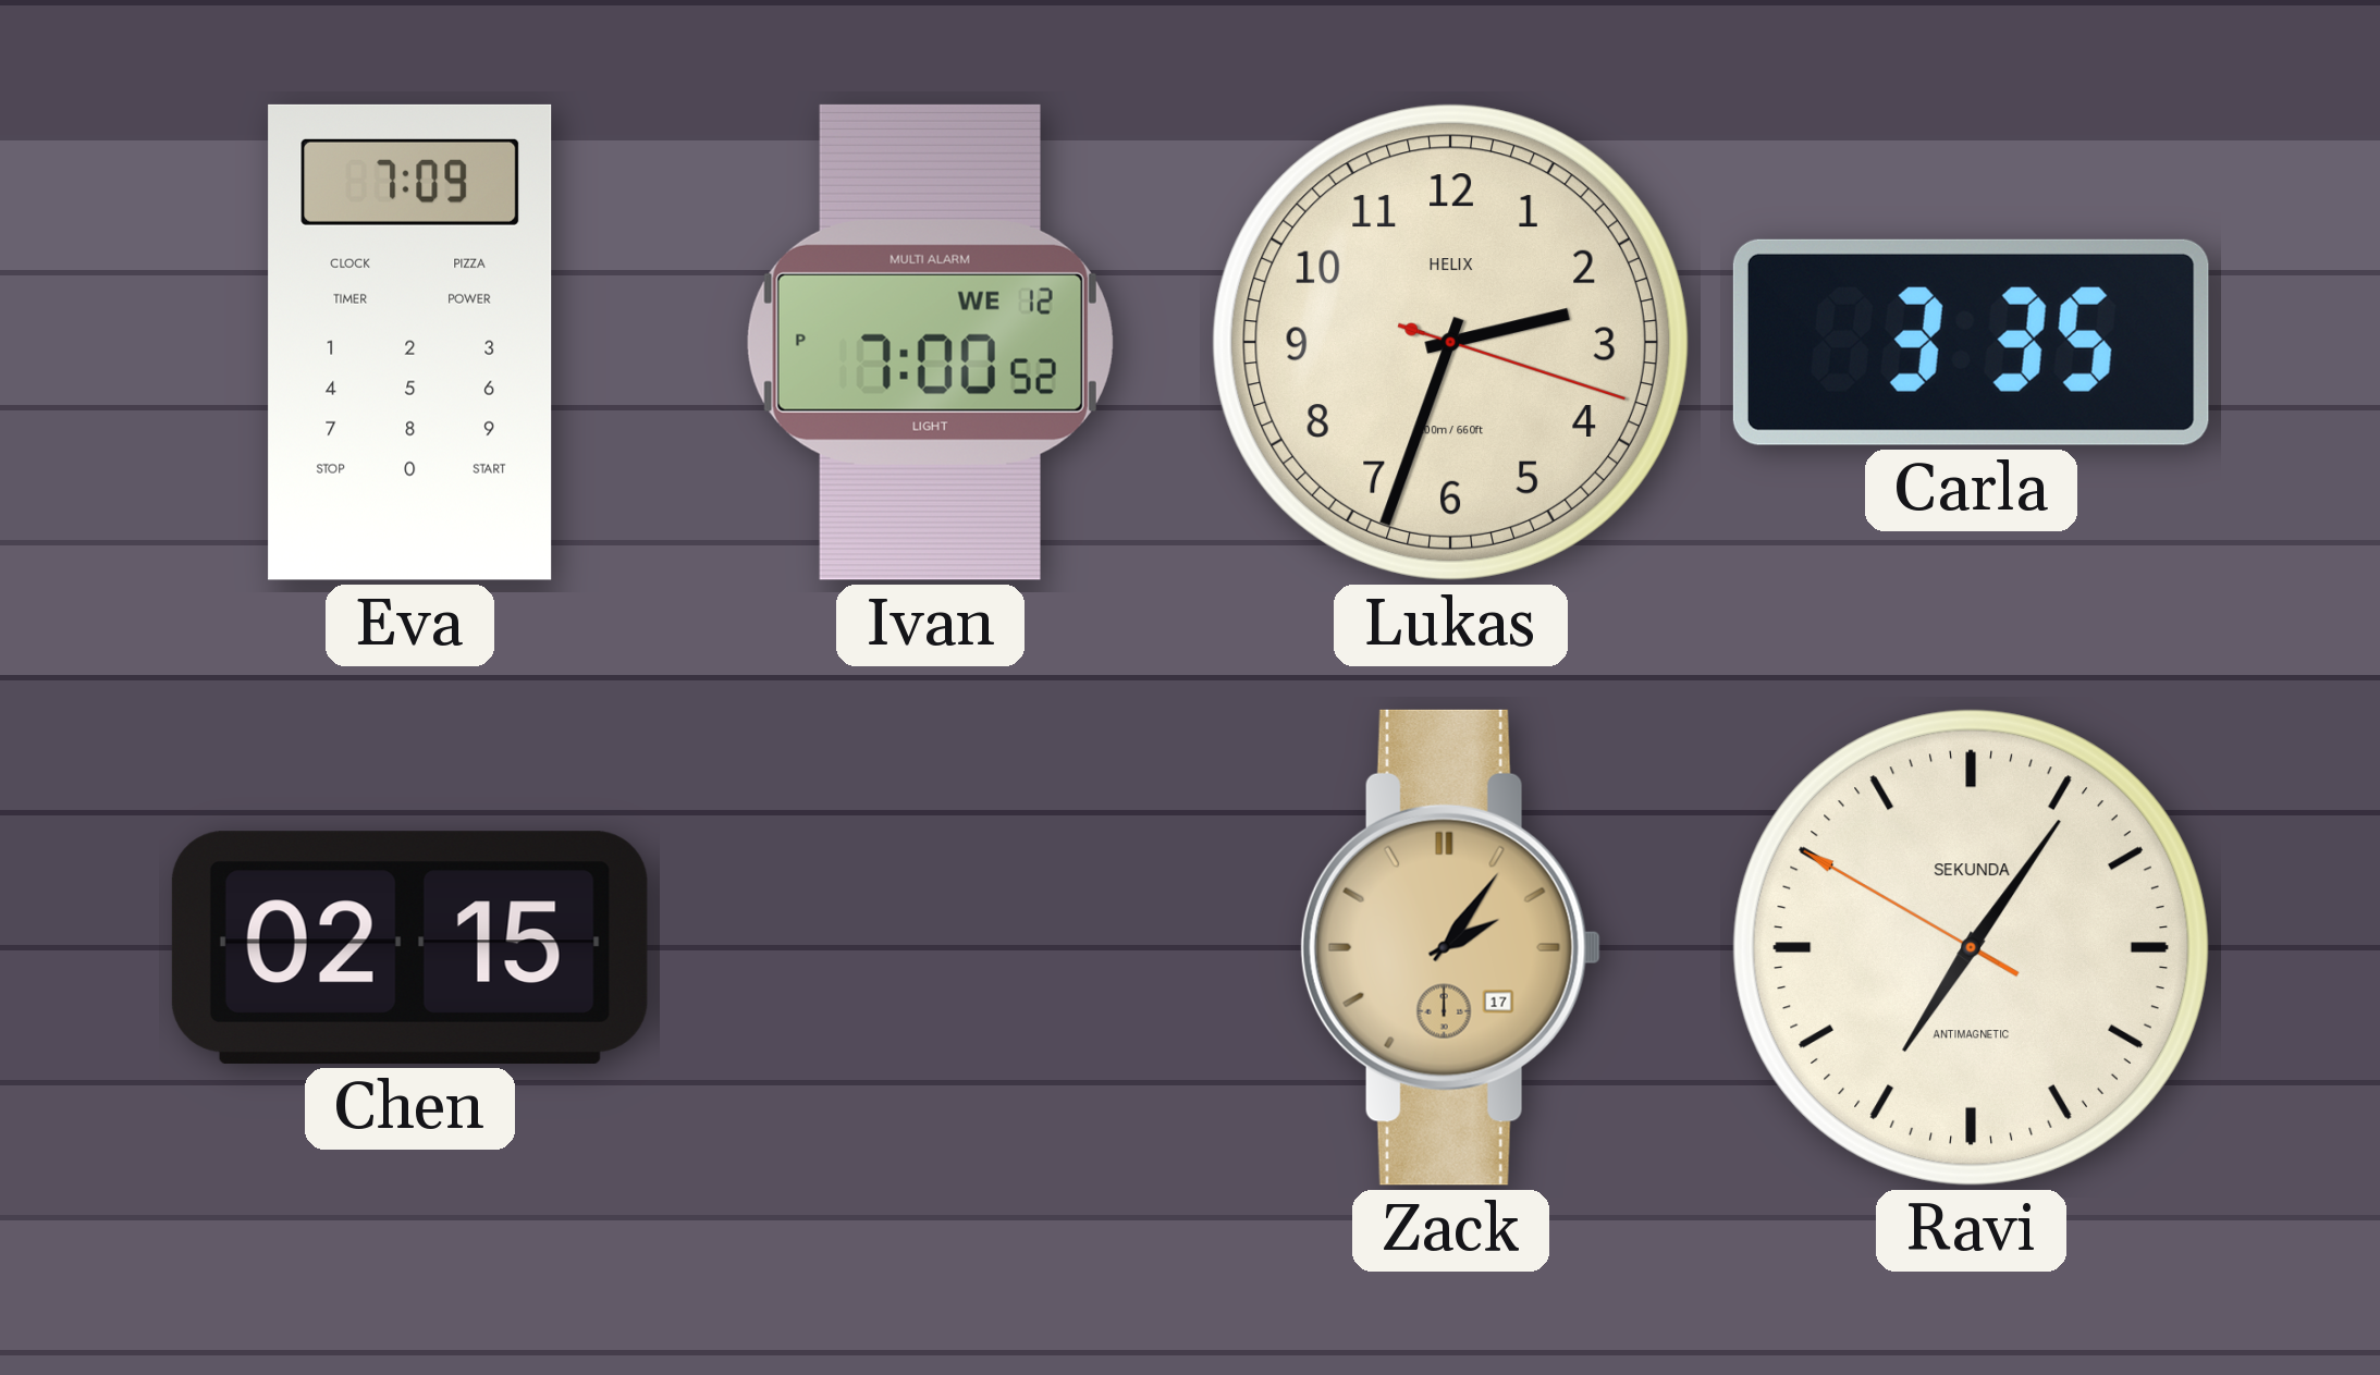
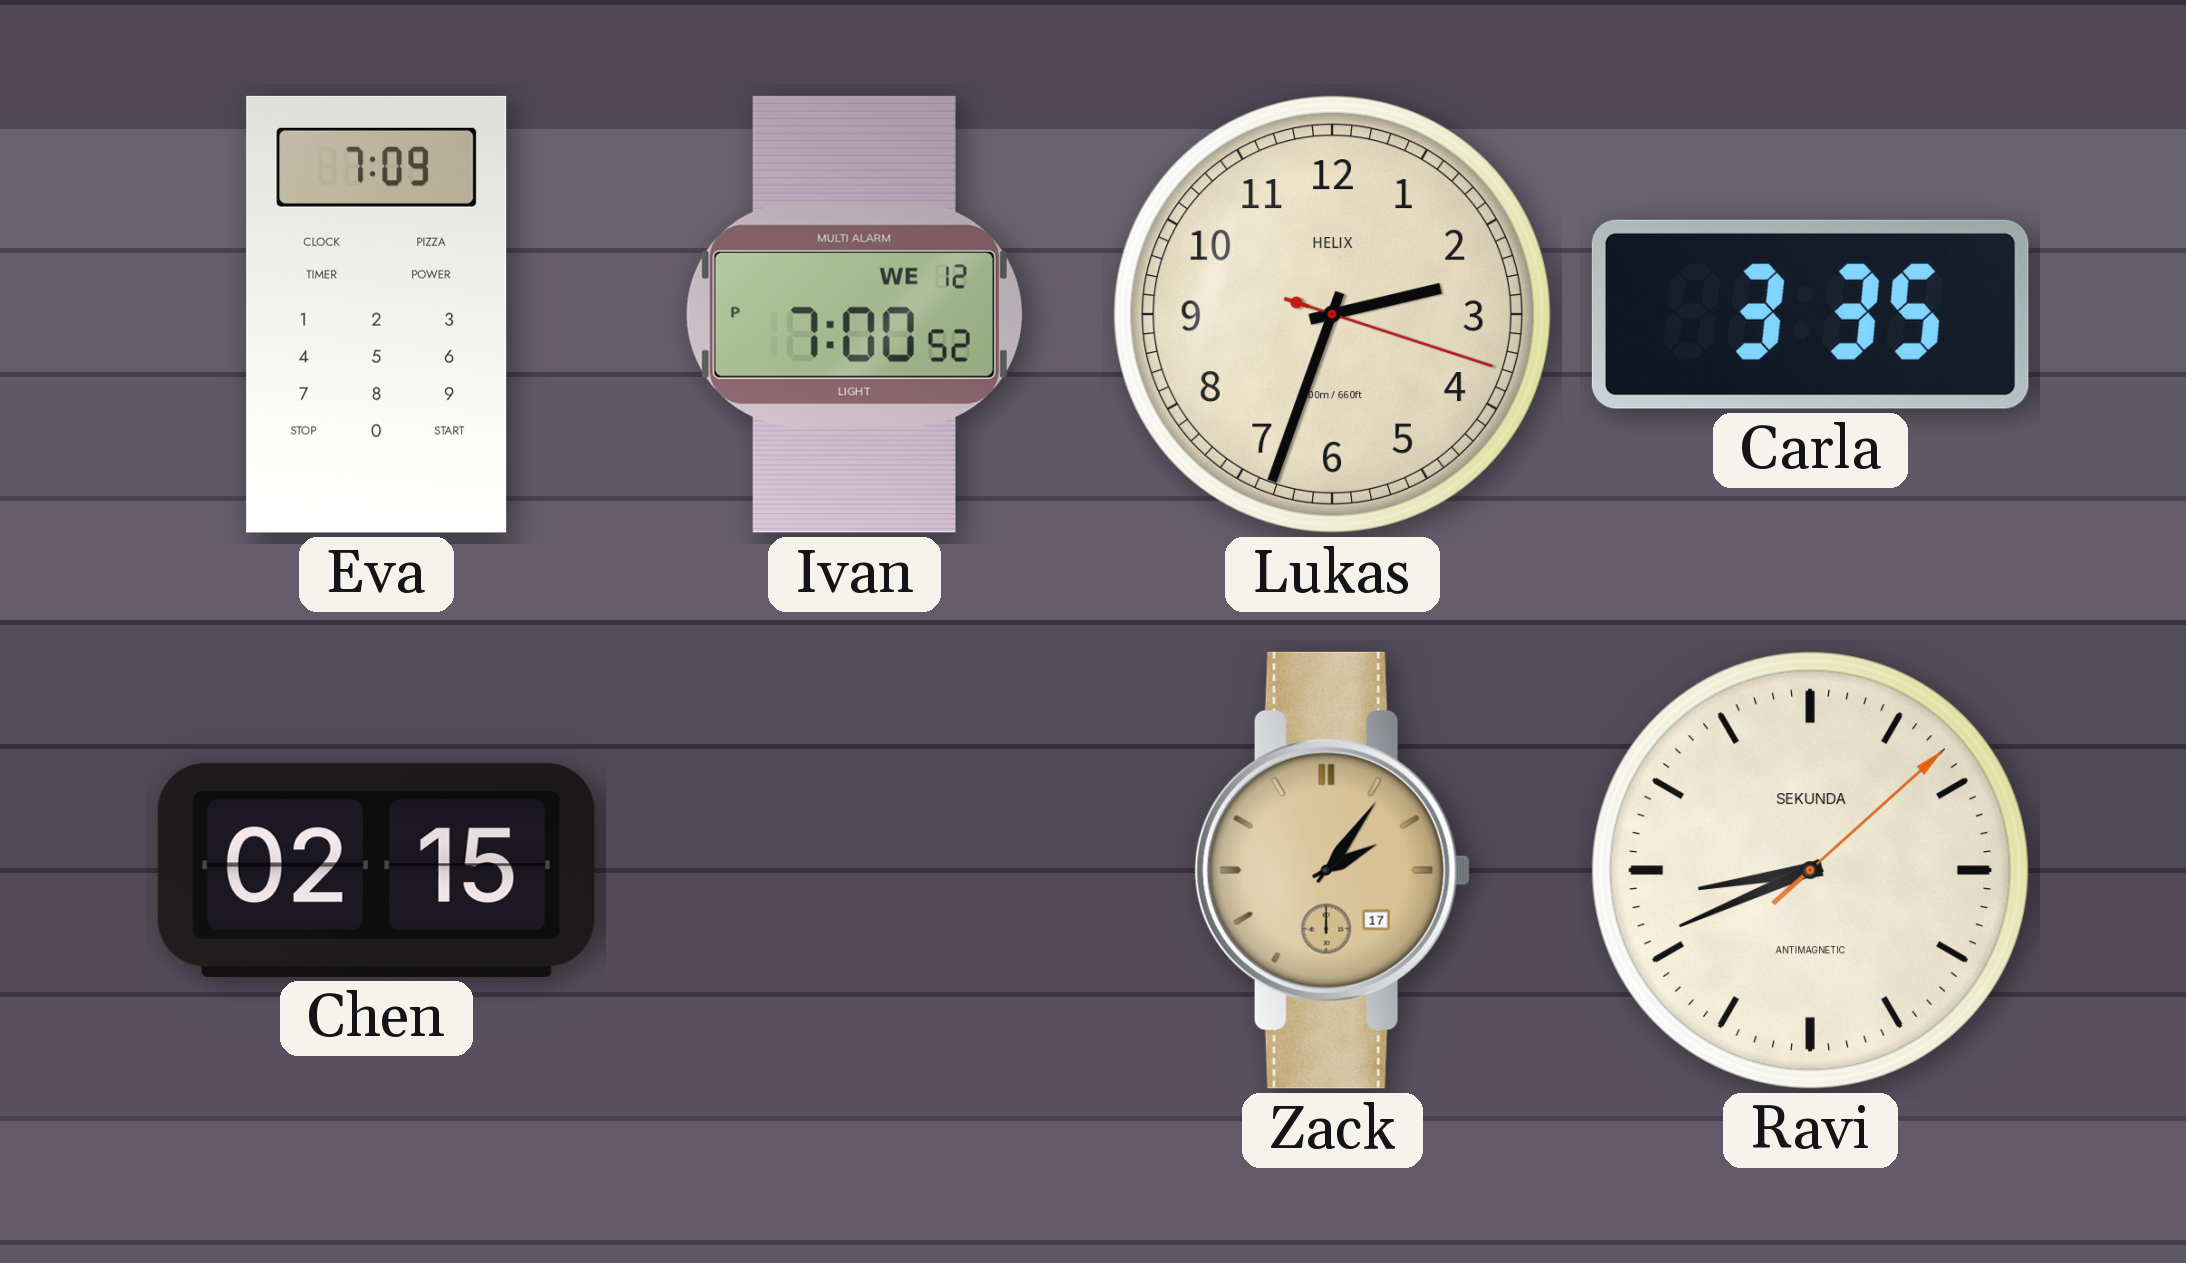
Ravi: 7:05 -> 8:41 (1810, 870)
